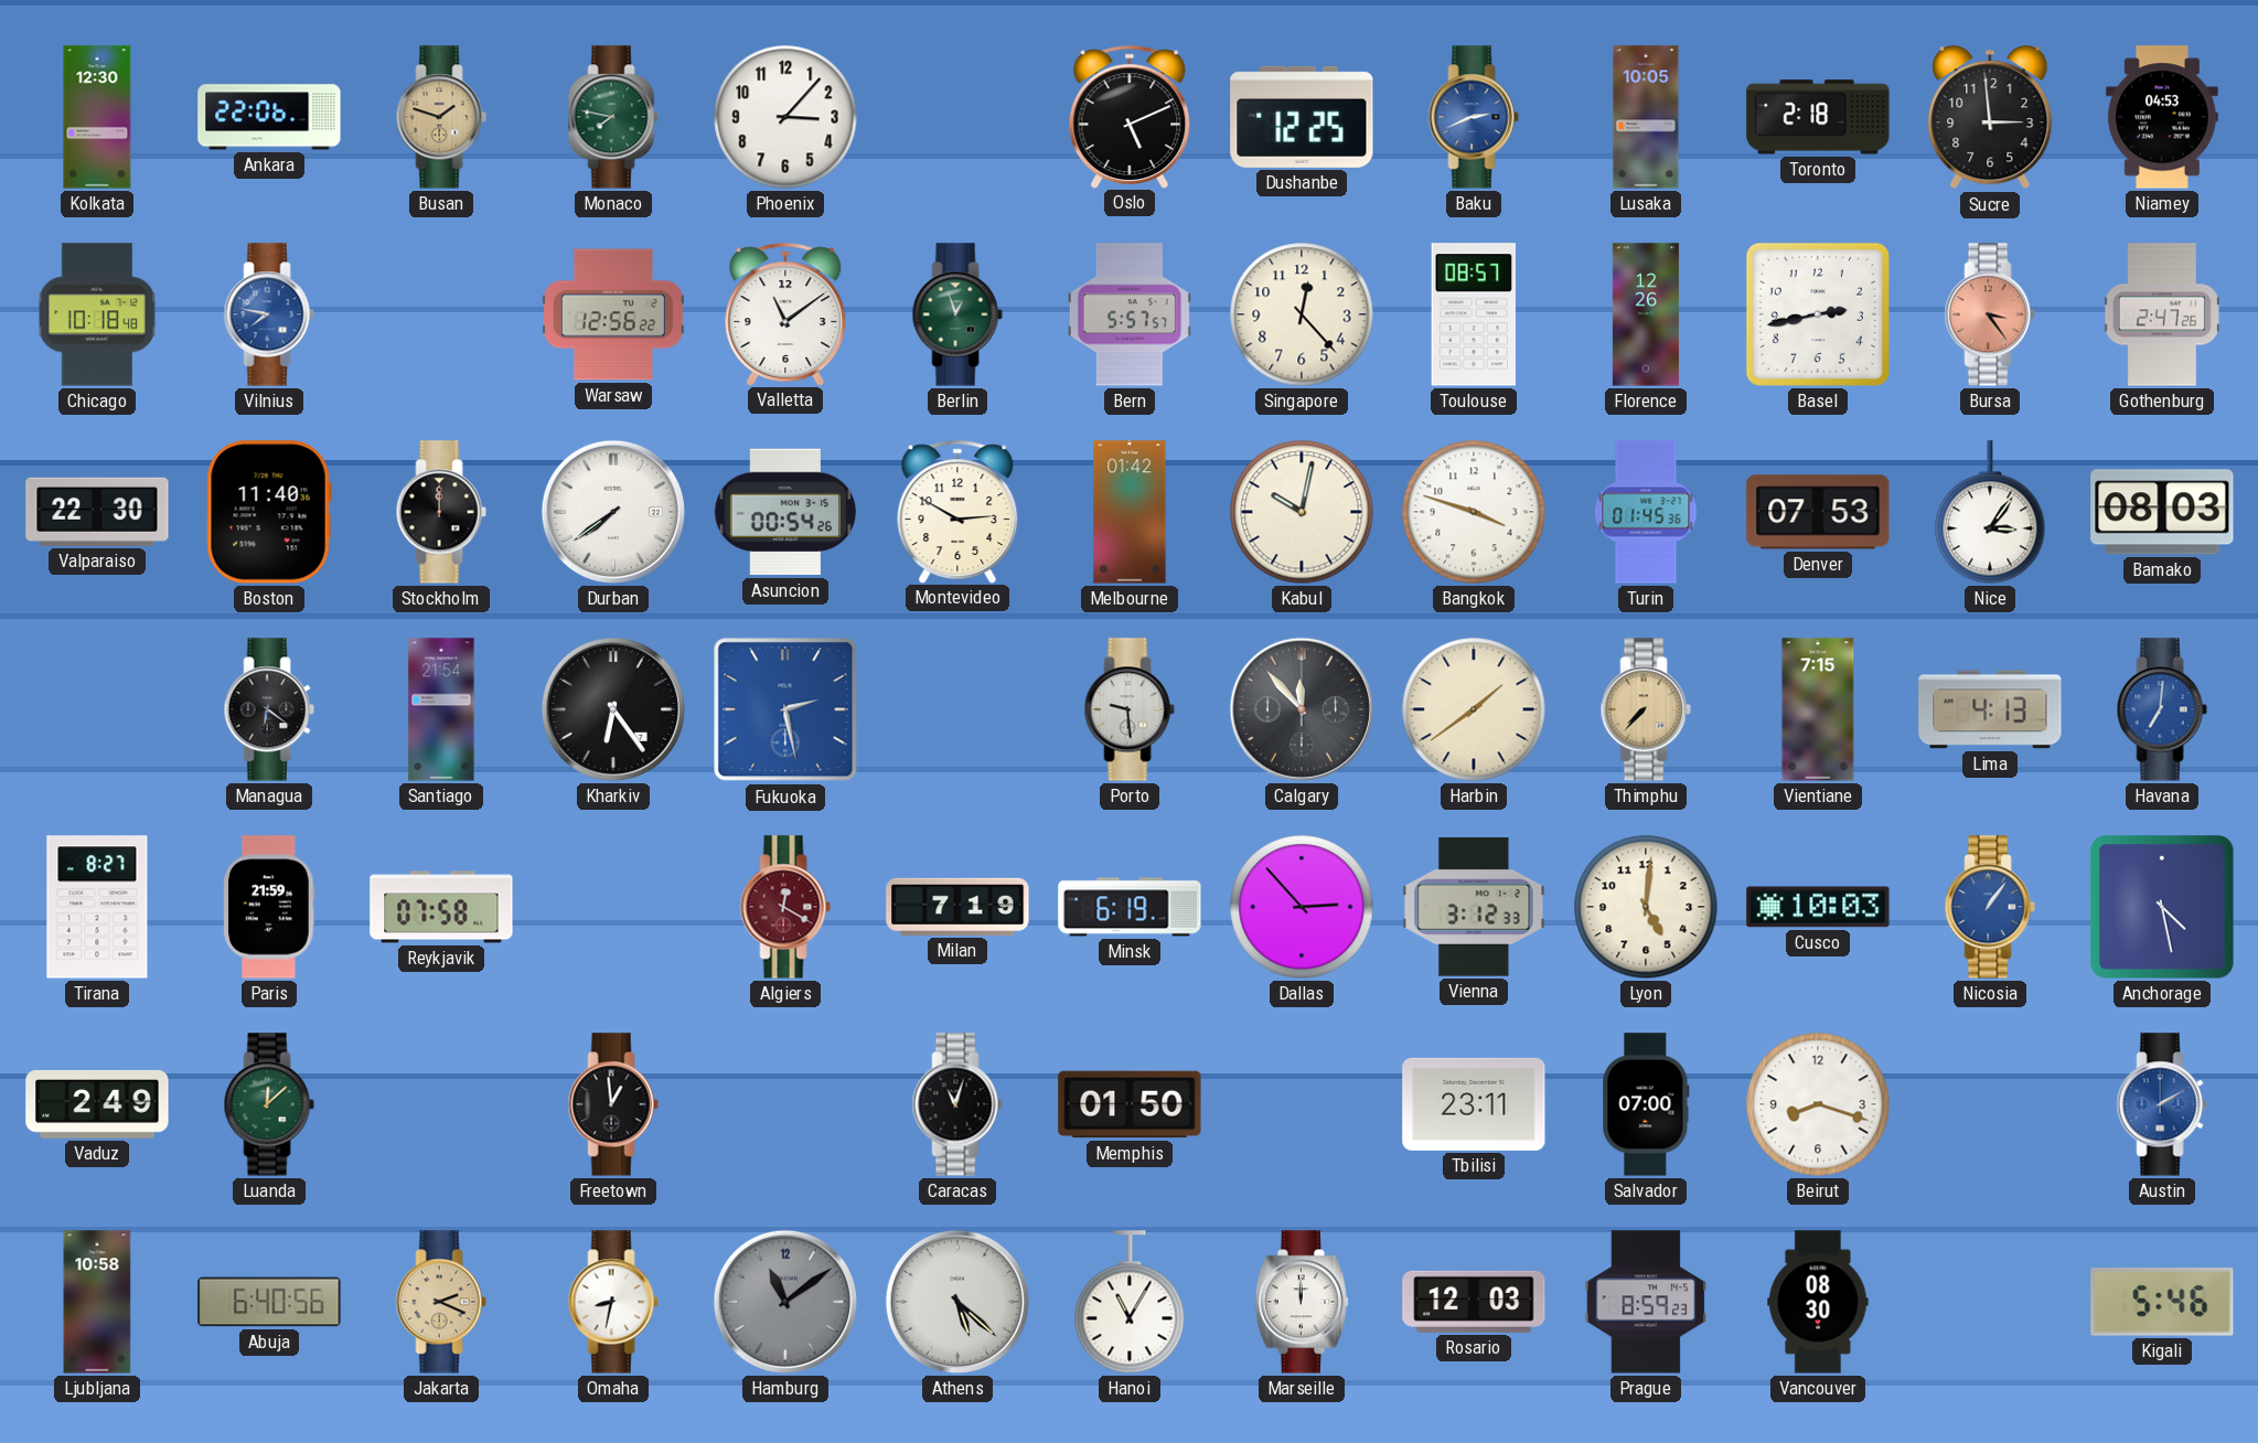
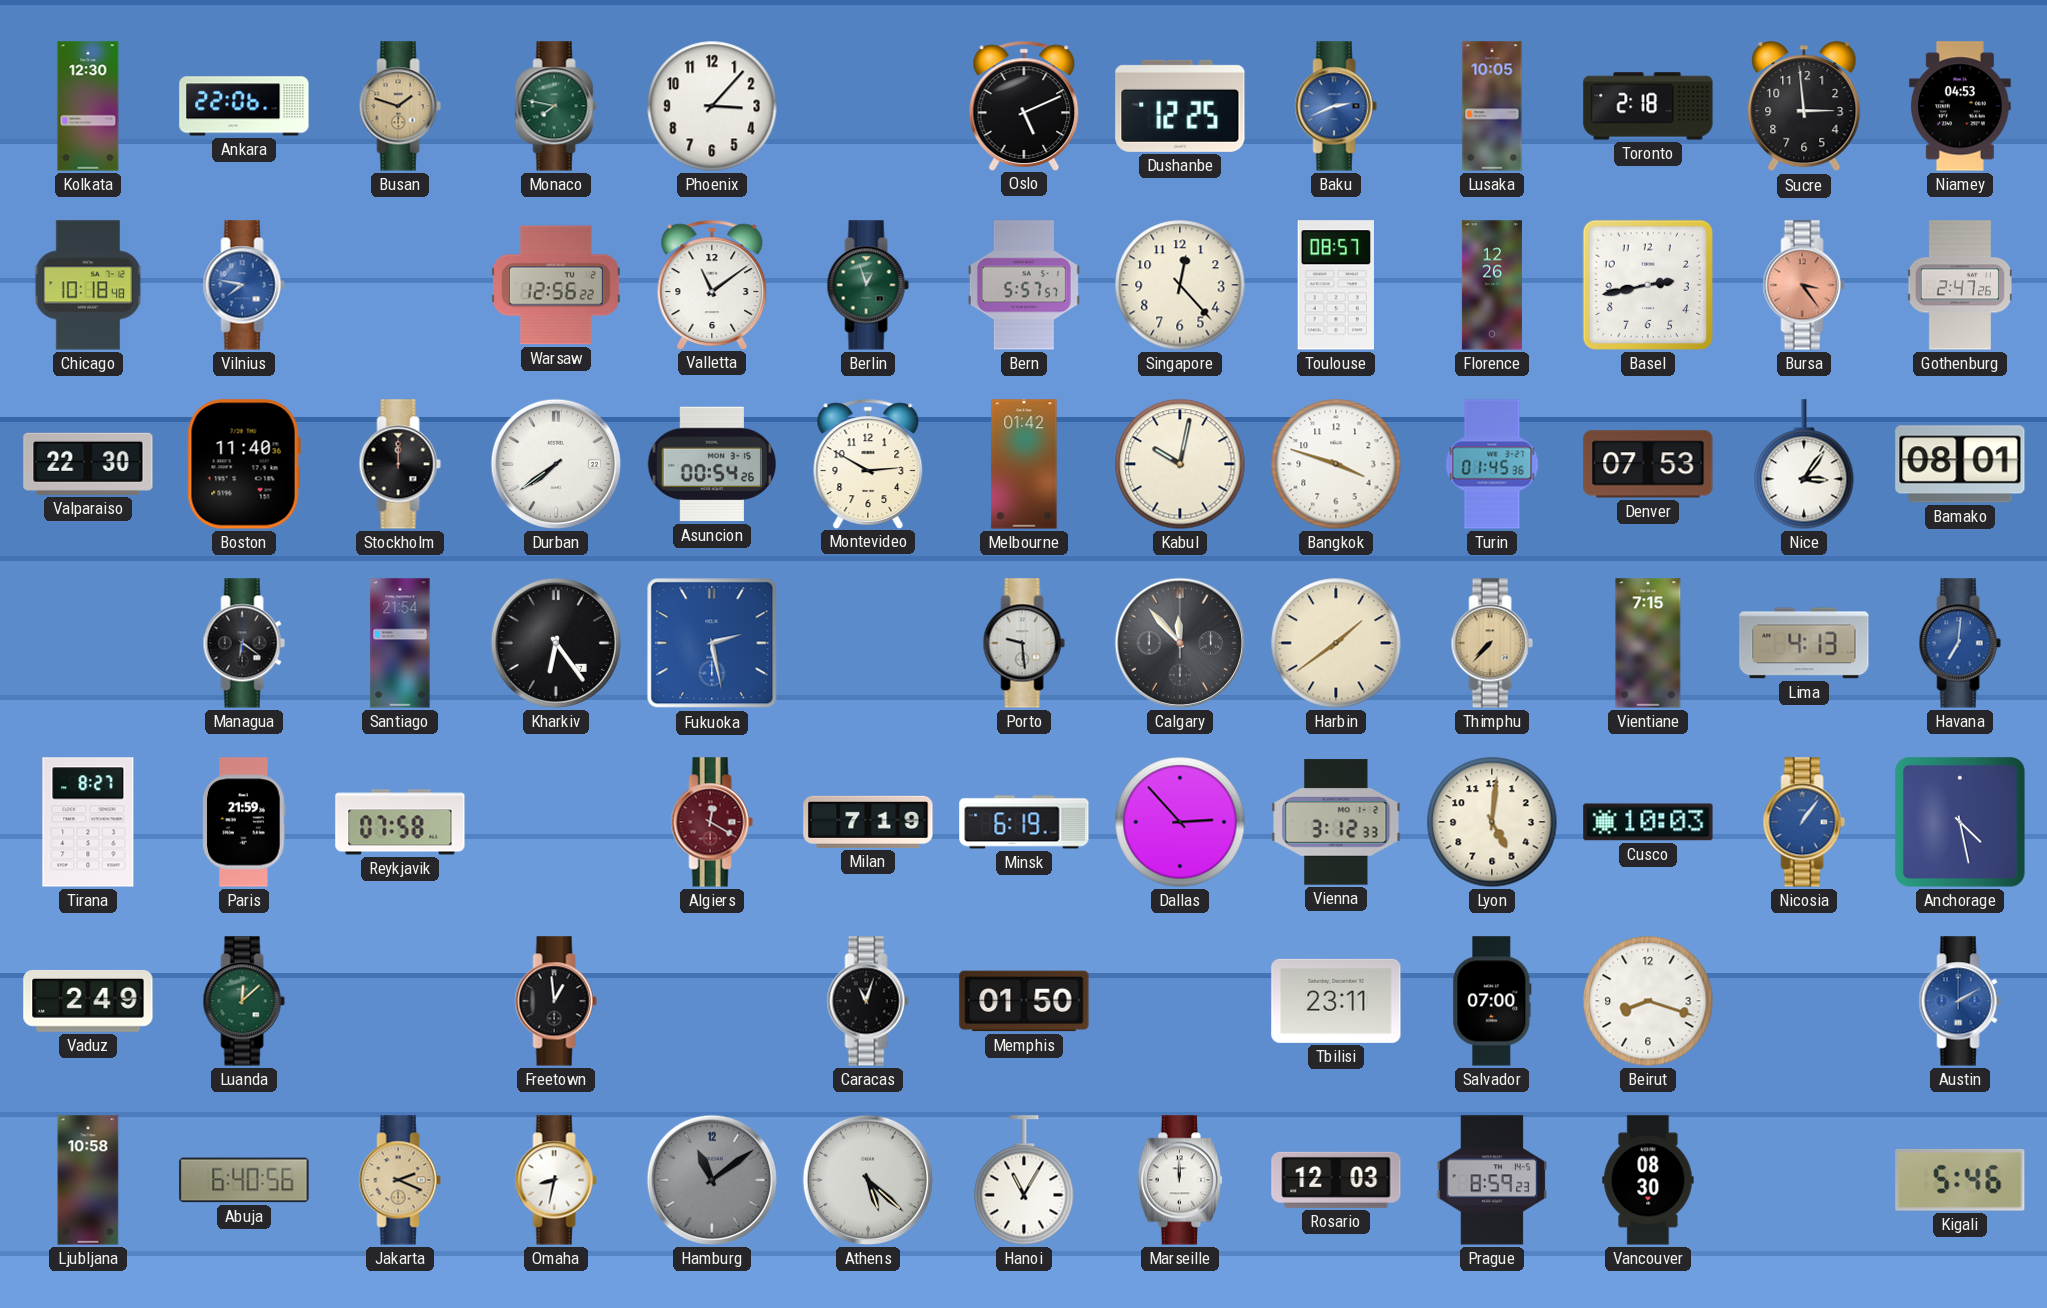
Bamako: 08:03 -> 08:01 (1960, 464)
